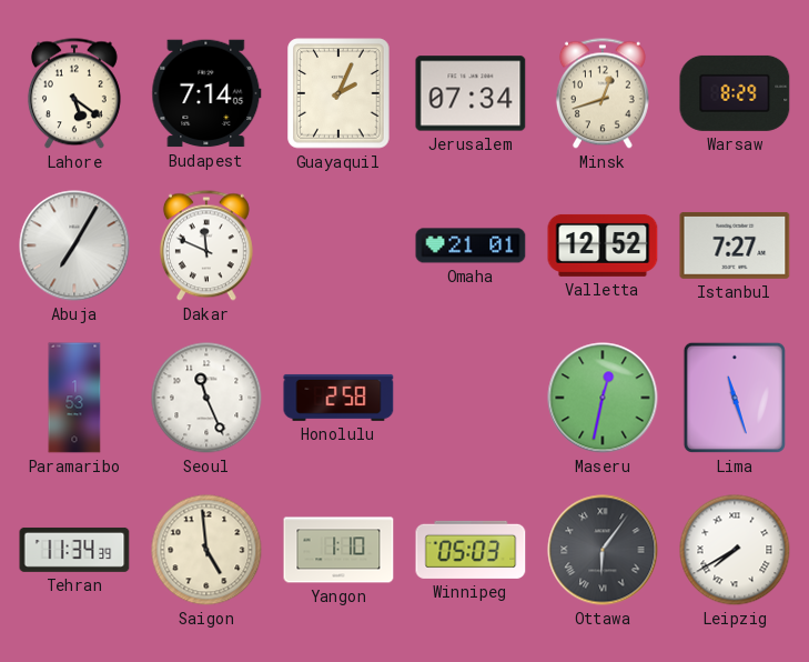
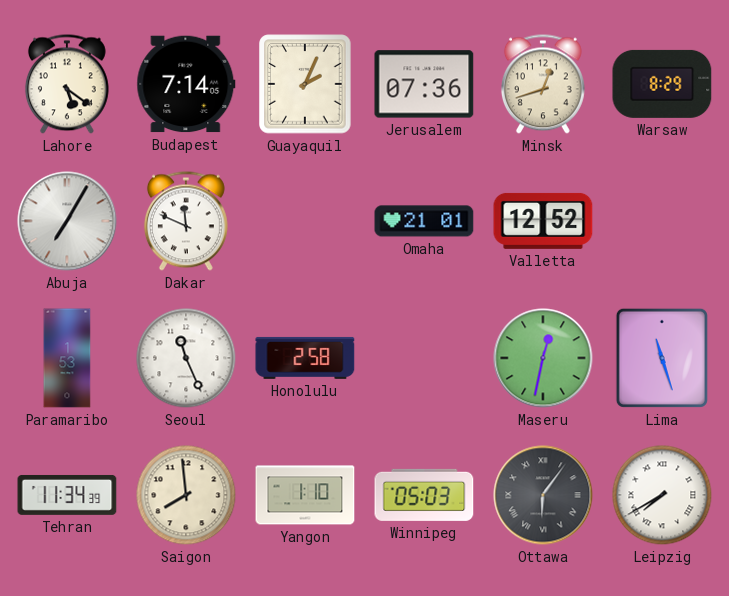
Jerusalem: 07:34 -> 07:36 (424, 84)
Istanbul: 7:27 -> none (735, 245)
Saigon: 4:59 -> 7:59 (186, 495)
